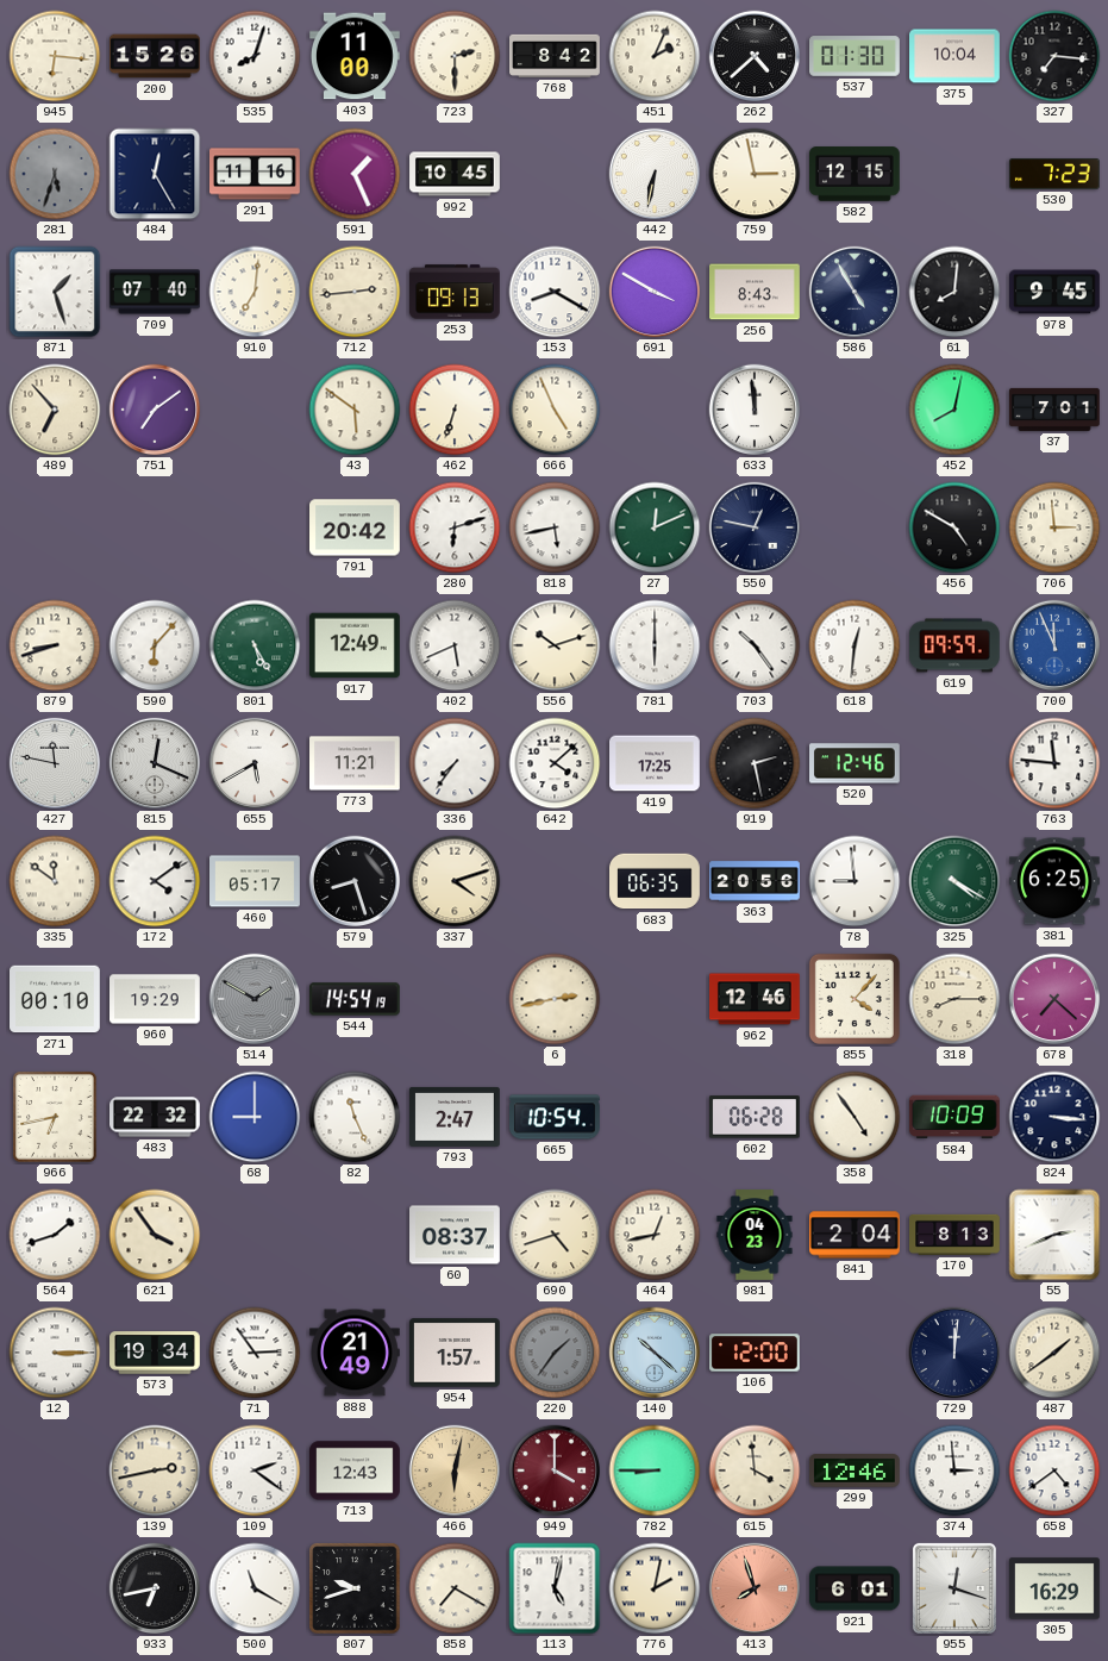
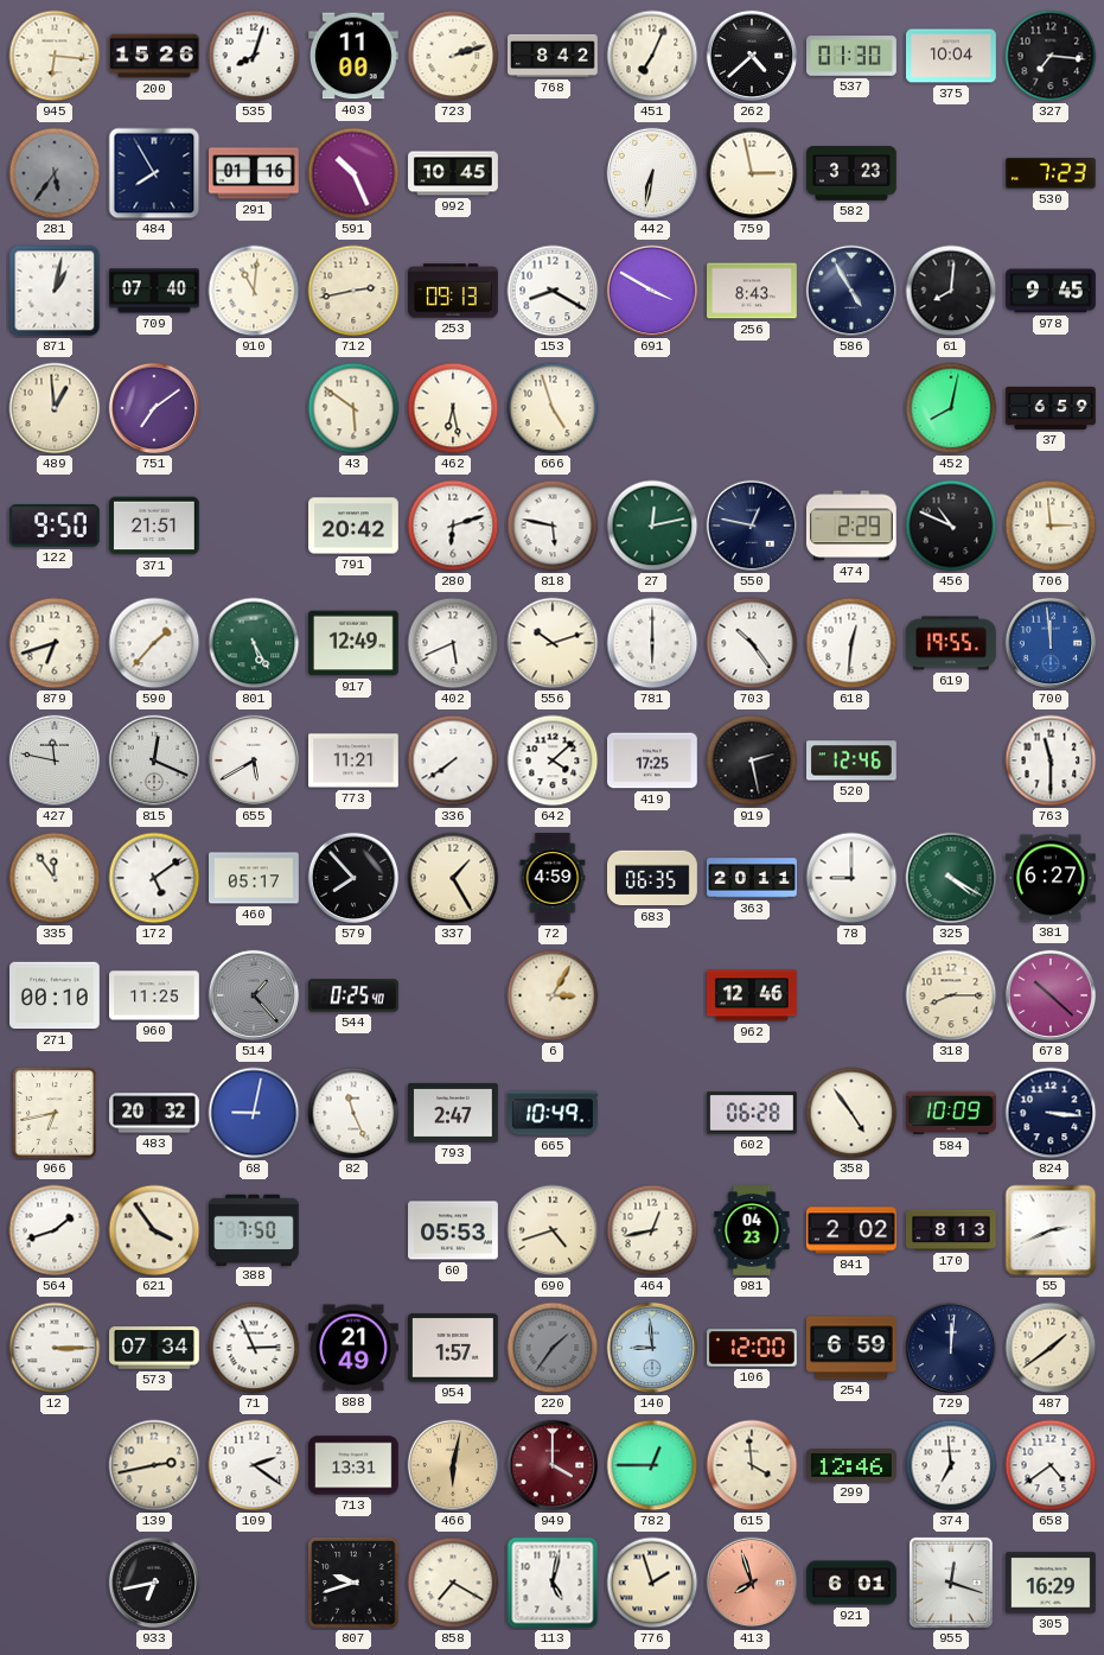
723: 2:30 -> 2:12 (453, 56)
451: 2:04 -> 7:04 (652, 56)
281: 5:33 -> 5:36 (55, 173)
484: 12:25 -> 7:55 (154, 173)
291: 11:16 -> 01:16 (255, 173)
591: 1:26 -> 10:26 (353, 173)
582: 12:15 -> 3:23 (853, 173)
871: 1:27 -> 1:02 (55, 291)
910: 7:01 -> 11:01 (254, 291)
712: 2:44 -> 2:43 (353, 291)
489: 6:53 -> 12:59 (55, 408)
462: 6:33 -> 6:28 (453, 408)
666: 4:56 -> 4:57 (553, 408)
633: 11:59 -> none (755, 410)
37: 7:01 -> 6:59 (1051, 408)
122: none -> 9:50 (55, 526)
371: none -> 21:51 (155, 526)
818: 5:43 -> 5:47 (553, 526)
27: 12:11 -> 12:13 (652, 526)
474: none -> 2:29 (851, 526)
456: 4:50 -> 10:49 (951, 526)
879: 8:42 -> 6:42 (55, 643)
590: 6:07 -> 1:37 (154, 643)
619: 09:59 -> 19:55 (952, 643)
700: 11:56 -> 11:59 (1051, 643)
336: 7:36 -> 7:39 (453, 760)
763: 11:46 -> 11:30 (1051, 760)
335: 11:51 -> 11:54 (55, 878)
172: 4:09 -> 5:09 (154, 878)
579: 8:27 -> 7:53 (353, 878)
337: 4:12 -> 1:25 (453, 878)
72: none -> 4:59 (553, 878)
363: 20:56 -> 20:11 (752, 878)
78: 8:59 -> 9:00 (851, 878)
381: 6:25 -> 6:27 (1052, 878)
960: 19:29 -> 11:25 (155, 995)
514: 1:50 -> 1:23 (254, 995)
544: 14:54 -> 0:25 (355, 995)
6: 2:43 -> 3:05 (553, 995)
855: 4:07 -> none (855, 999)
678: 7:22 -> 10:22 (1051, 995)
483: 22:32 -> 20:32 (155, 1113)
68: 9:00 -> 9:02 (254, 1113)
665: 10:54 -> 10:49 (554, 1113)
388: none -> 7:50 (255, 1229)
60: 08:37 -> 05:53 (454, 1230)
841: 2:04 -> 2:02 (853, 1230)
573: 19:34 -> 07:34 (155, 1348)
71: 2:54 -> 2:56 (254, 1348)
140: 10:22 -> 8:59 (652, 1348)
254: none -> 6:59 (853, 1348)
713: 12:43 -> 13:31 (355, 1465)
782: 8:45 -> 12:45 (652, 1465)
374: 2:59 -> 6:59 (951, 1465)
500: 11:20 -> none (255, 1588)
776: 2:02 -> 1:57 (652, 1583)
